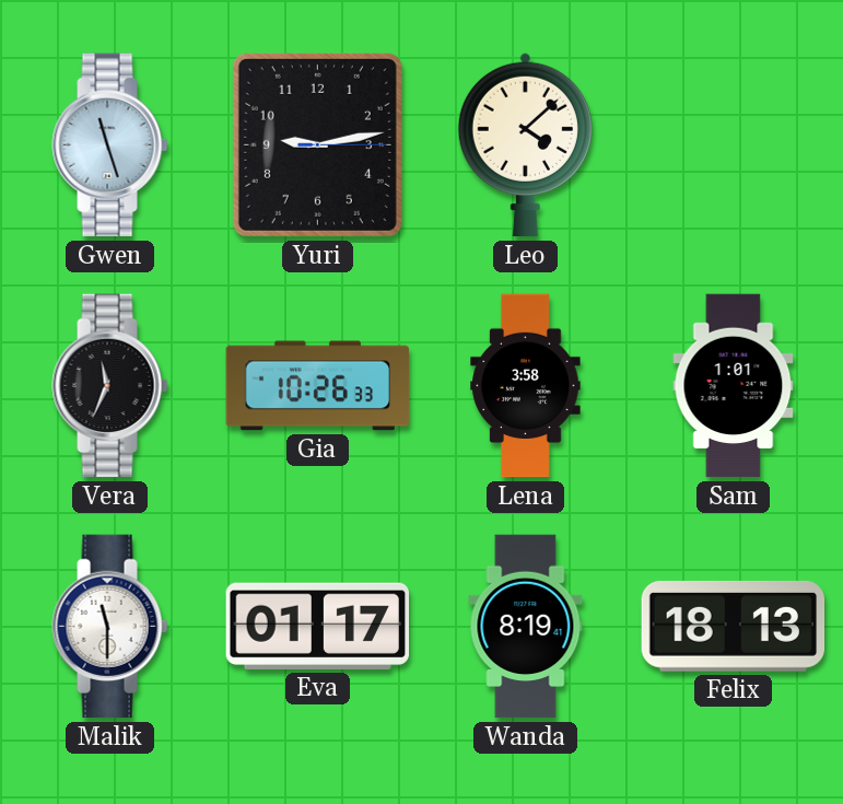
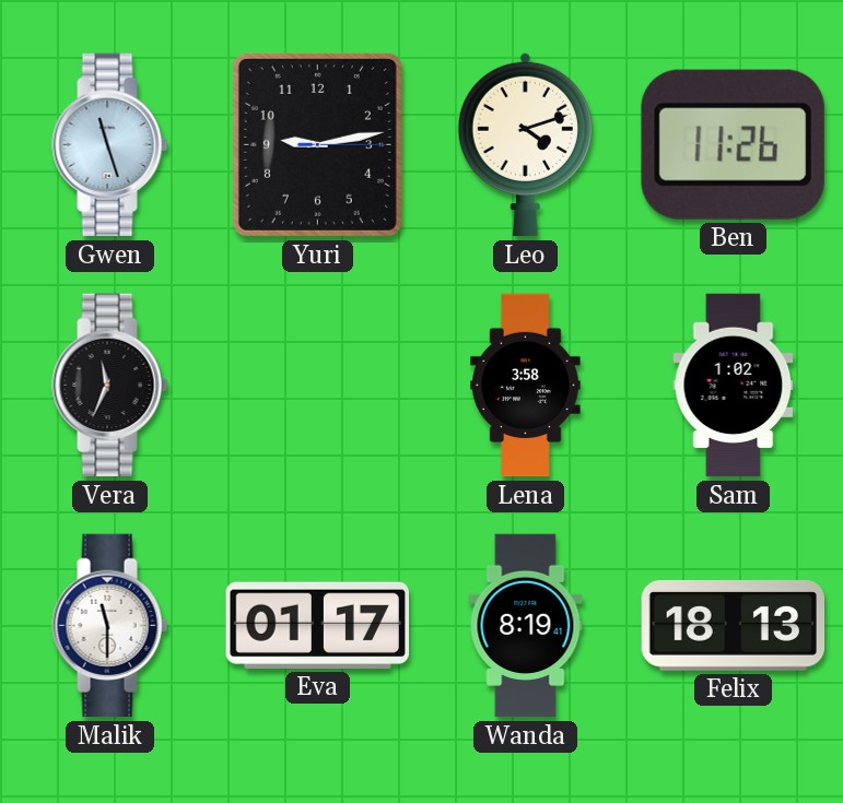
Leo: 4:08 -> 4:12 (525, 144)
Ben: none -> 11:26 (733, 144)
Gia: 10:26 -> none (318, 386)
Sam: 1:01 -> 1:02 (734, 386)
